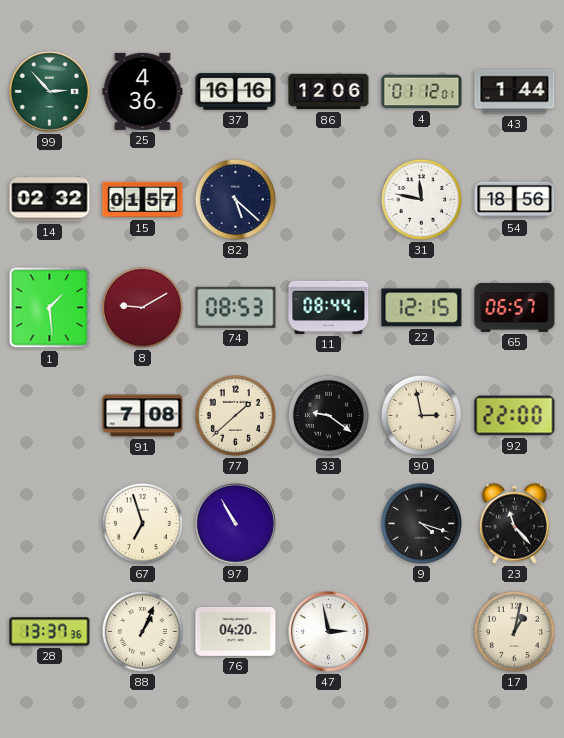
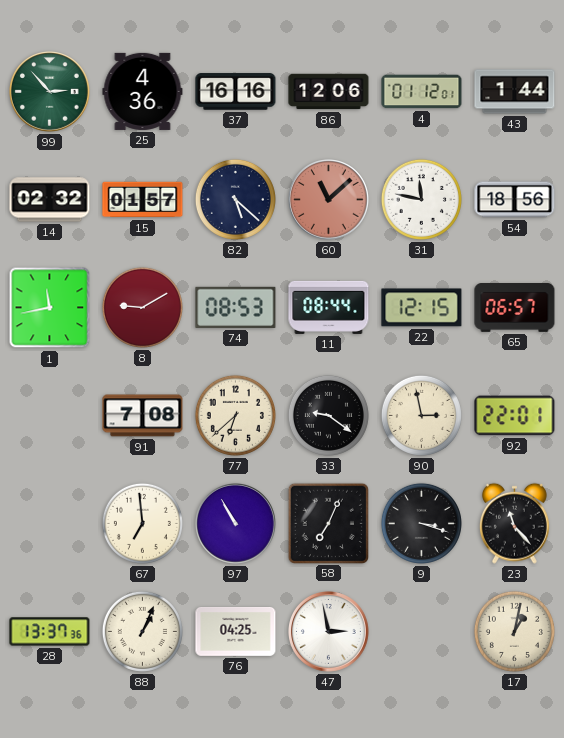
60: none -> 11:08 (329, 200)
1: 1:29 -> 11:43 (50, 308)
77: 1:38 -> 6:38 (235, 415)
92: 22:00 -> 22:01 (515, 416)
67: 6:57 -> 6:59 (142, 523)
58: none -> 7:04 (328, 523)
9: 4:18 -> 3:18 (421, 523)
76: 04:20 -> 04:25 (236, 632)
